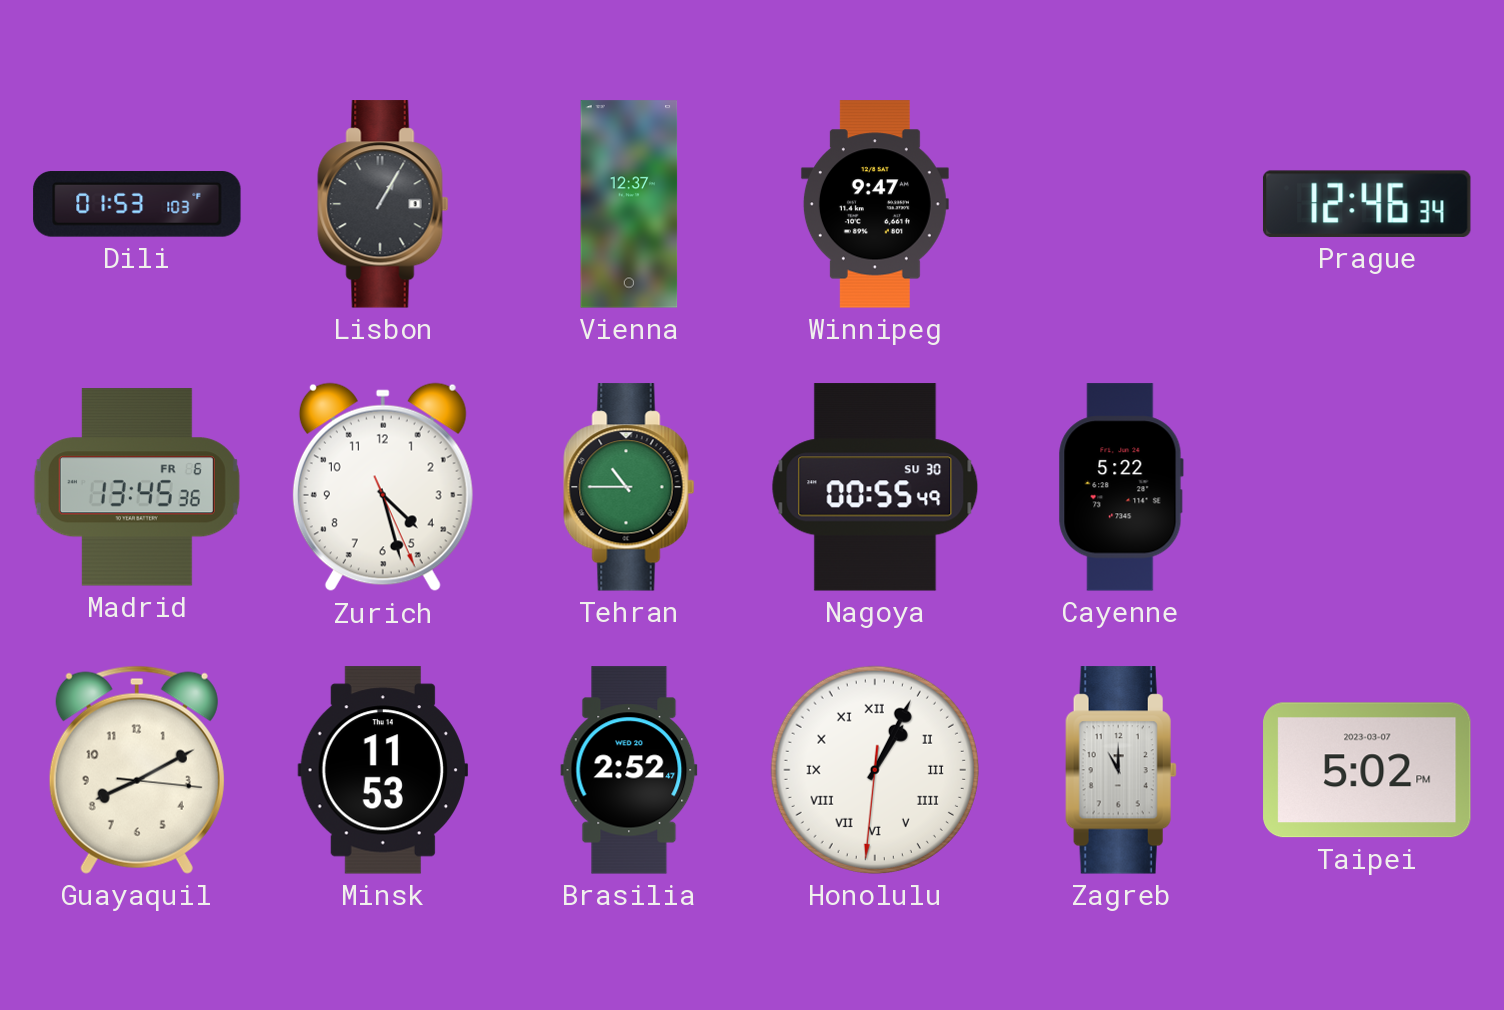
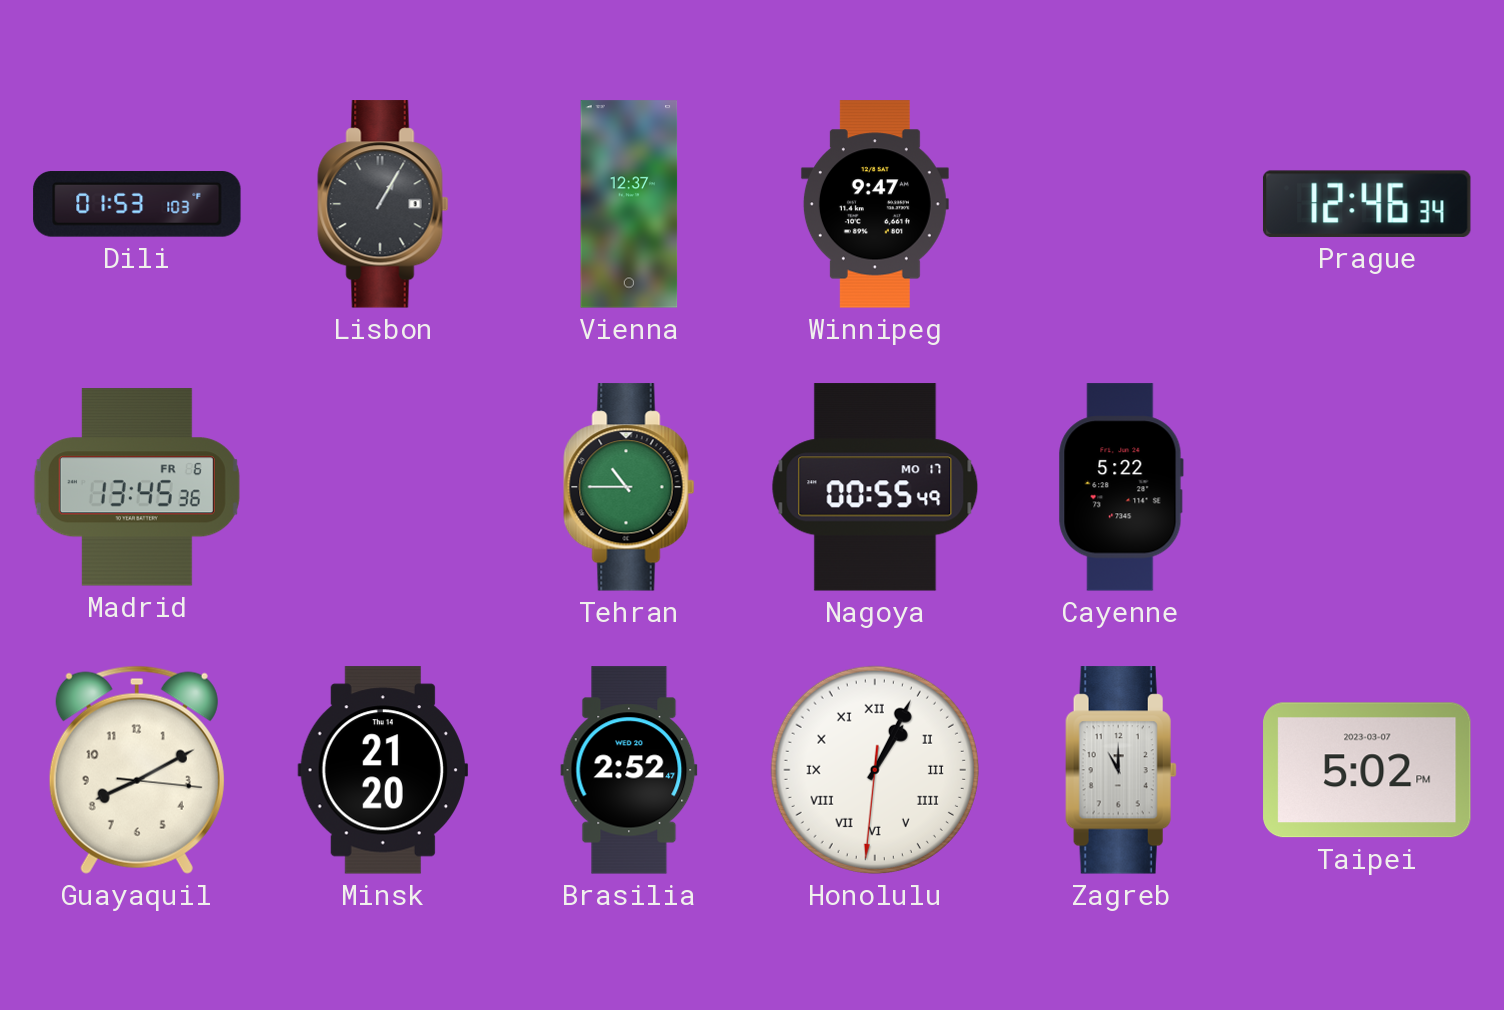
Zurich: 4:27 -> none (383, 487)
Nagoya date: SU 30 -> MO 17 (875, 487)
Minsk: 11:53 -> 21:20 (382, 770)
